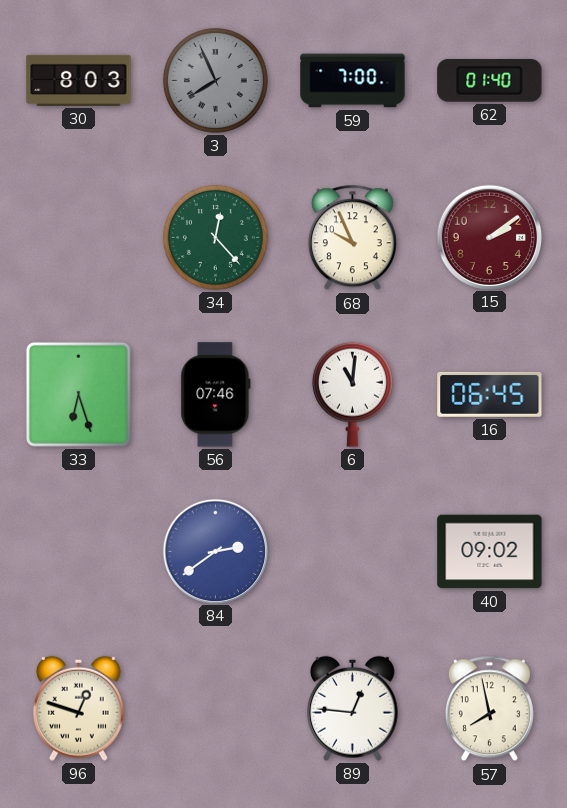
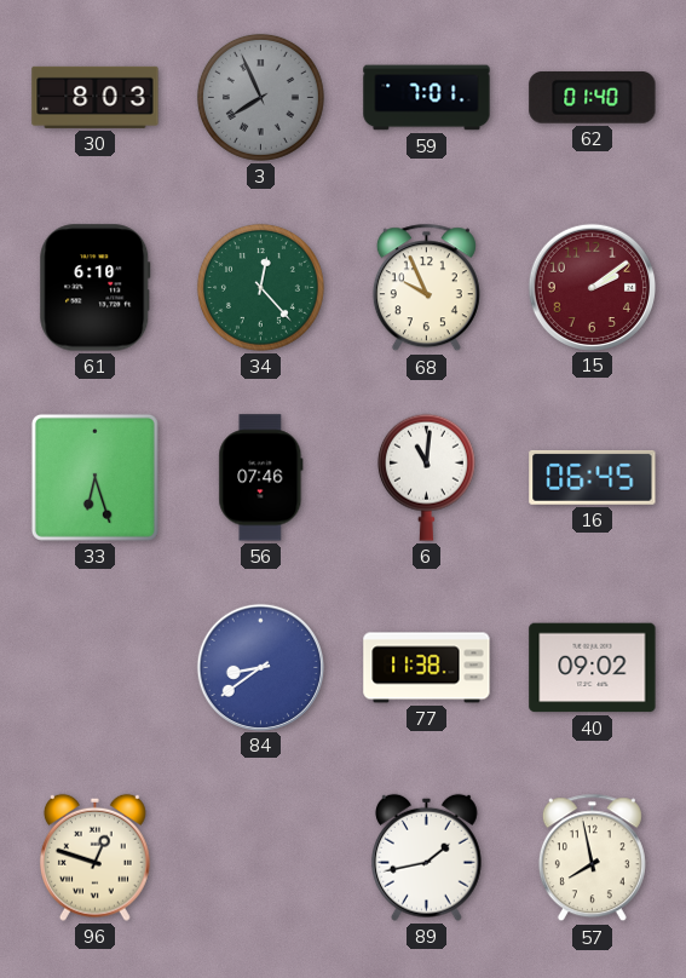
59: 7:00 -> 7:01 (427, 98)
61: none -> 6:10 (96, 288)
84: 2:39 -> 8:39 (260, 667)
77: none -> 11:38 (427, 668)
89: 12:46 -> 1:43 (426, 857)
